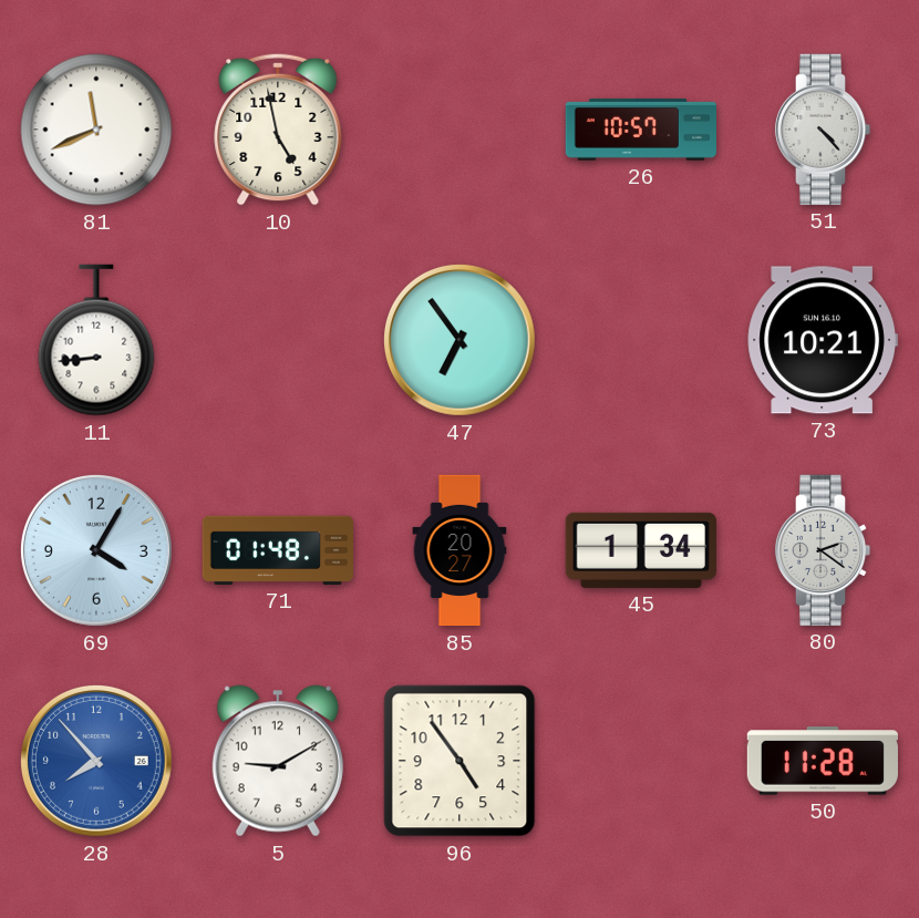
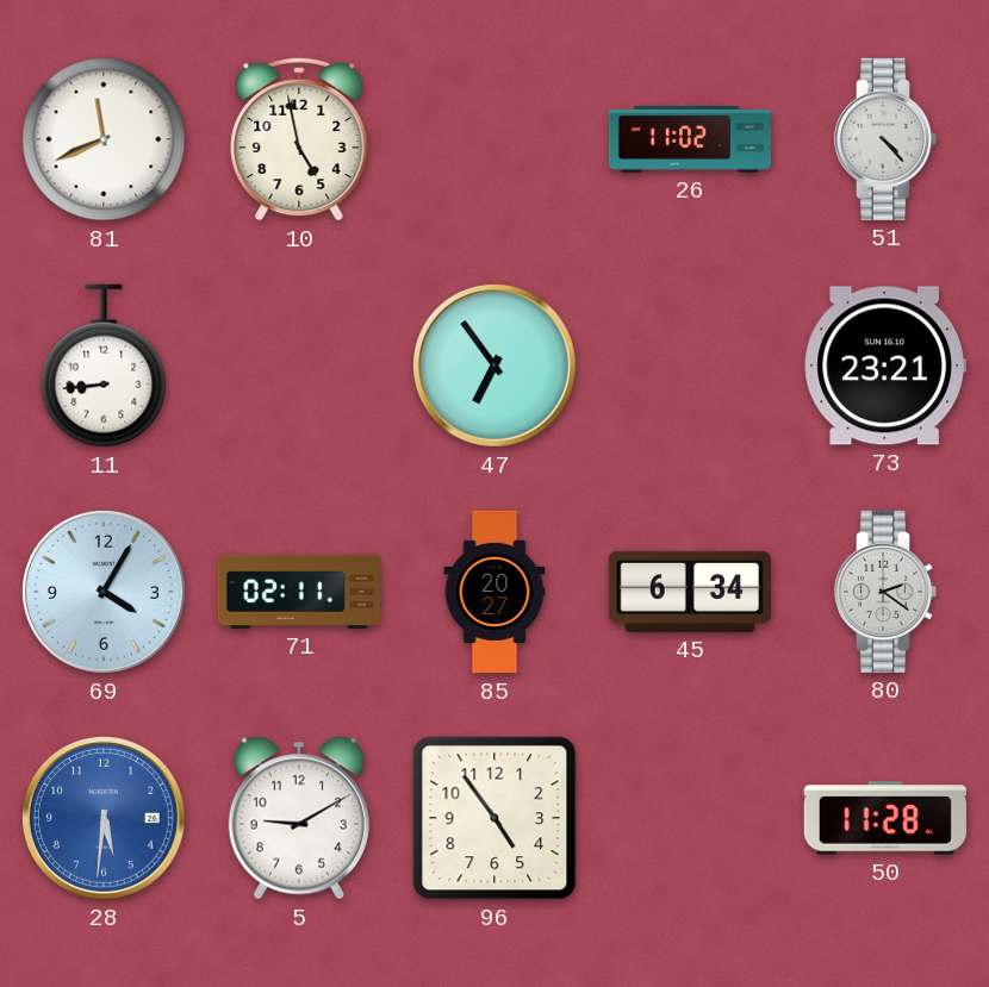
26: 10:57 -> 11:02 (689, 139)
73: 10:21 -> 23:21 (885, 366)
71: 01:48 -> 02:11 (298, 592)
45: 1:34 -> 6:34 (690, 592)
28: 7:53 -> 5:31 (104, 818)
